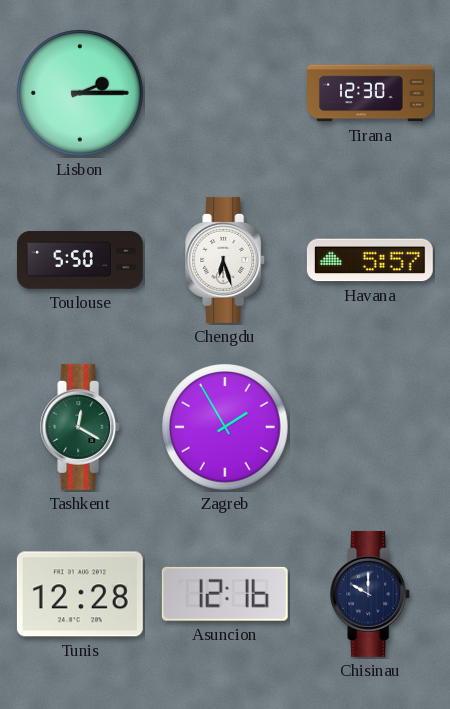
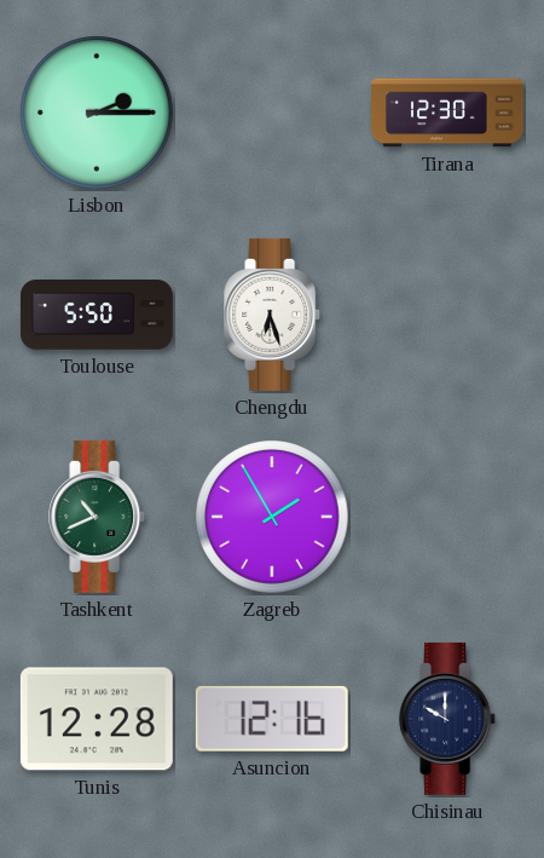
Havana: 5:57 -> none (370, 260)
Tashkent: 12:20 -> 10:41 (98, 517)
